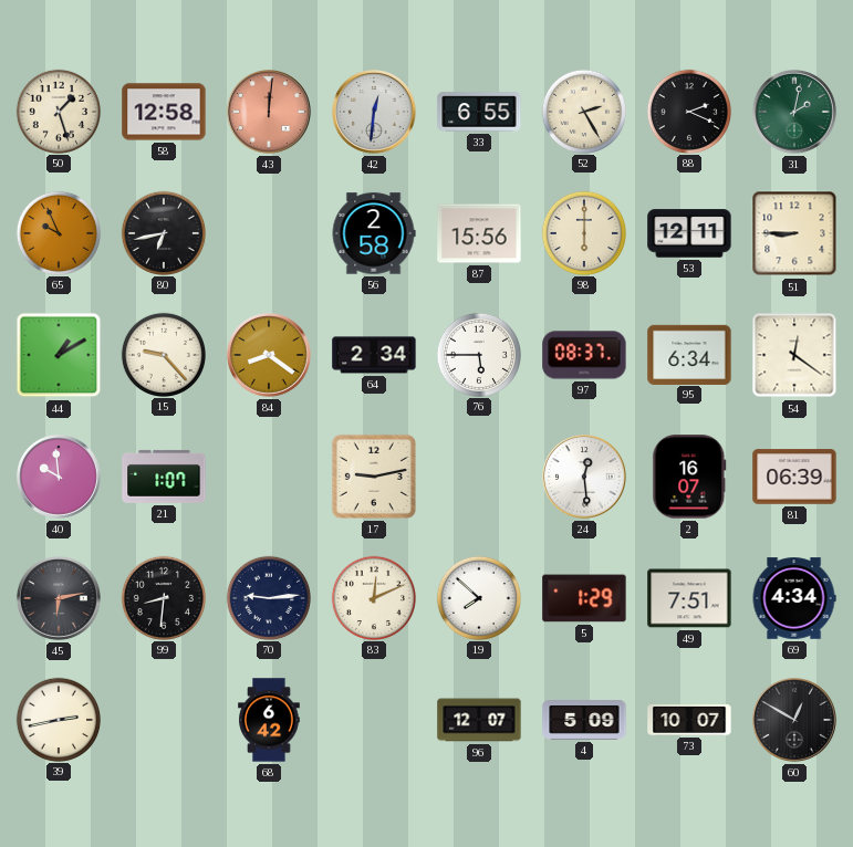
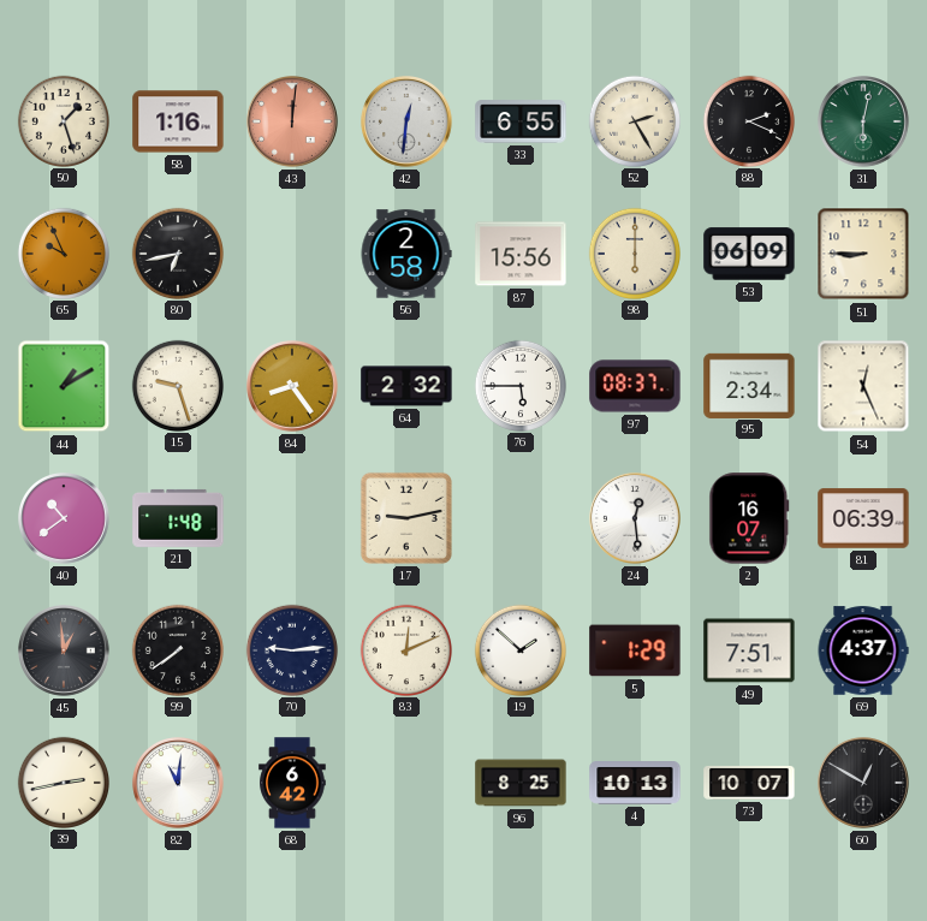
58: 12:58 -> 1:16 (178, 121)
31: 2:02 -> 6:02 (864, 123)
53: 12:11 -> 06:09 (749, 254)
15: 9:23 -> 9:27 (177, 385)
84: 8:21 -> 8:24 (293, 387)
64: 2:34 -> 2:32 (406, 386)
95: 6:34 -> 2:34 (749, 385)
54: 12:21 -> 12:26 (863, 386)
40: 9:59 -> 10:39 (65, 519)
21: 1:07 -> 1:48 (178, 518)
45: 6:13 -> 12:59 (65, 652)
99: 8:31 -> 7:39 (177, 649)
19: 7:52 -> 1:52 (519, 649)
69: 4:34 -> 4:37 (863, 650)
82: none -> 11:01 (179, 784)
96: 12:07 -> 8:25 (521, 783)
4: 5:09 -> 10:13 (635, 784)
